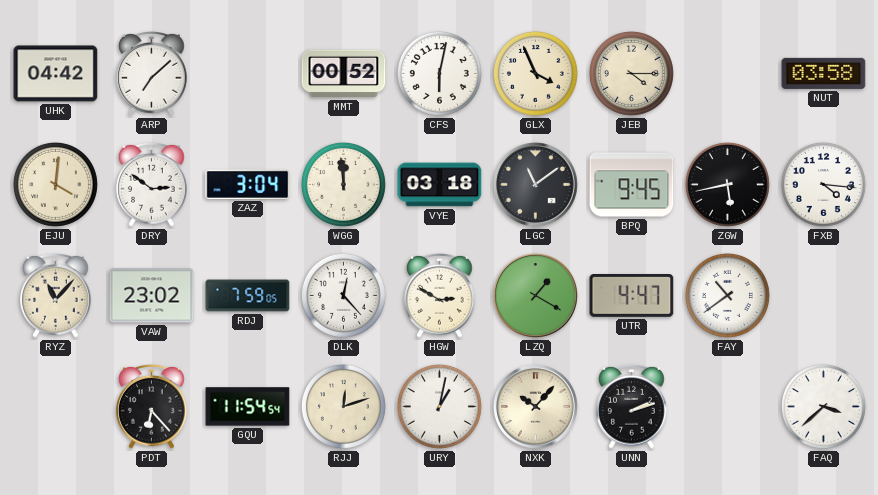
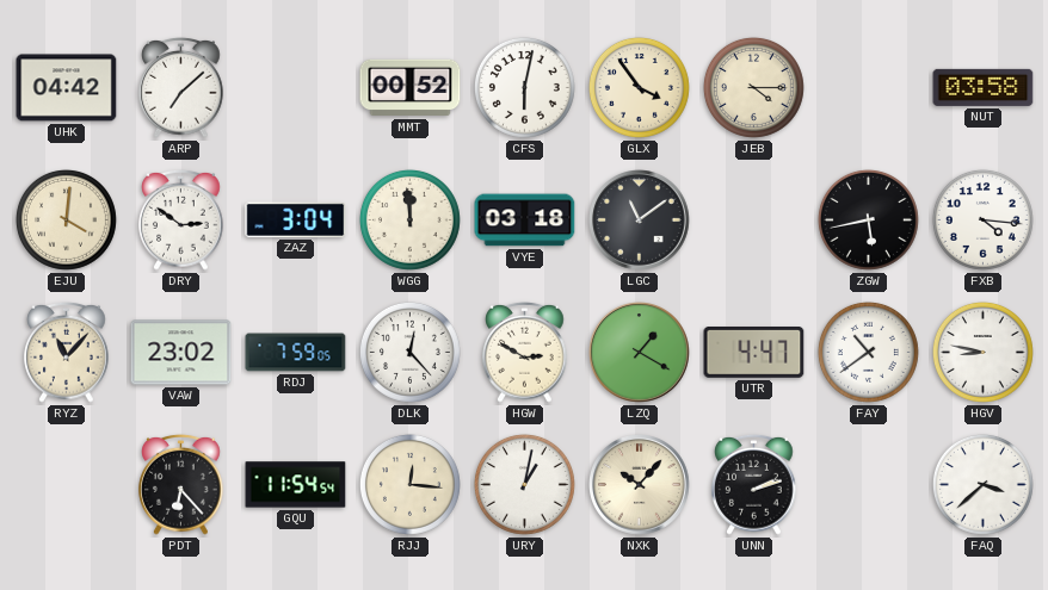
GLX: 3:56 -> 3:54 (639, 87)
BPQ: 9:45 -> none (632, 185)
HGV: none -> 8:47 (982, 352)
RJJ: 12:12 -> 12:16 (409, 484)
